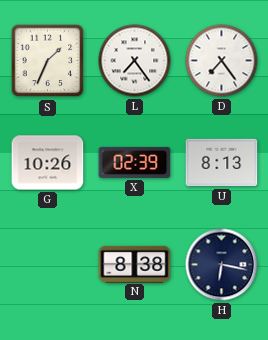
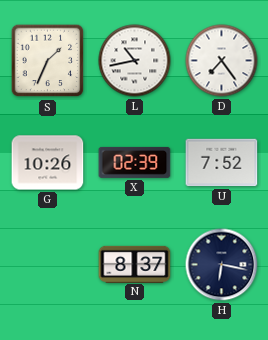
L: 7:24 -> 10:43 (135, 61)
U: 8:13 -> 7:52 (222, 163)
N: 8:38 -> 8:37 (135, 264)
